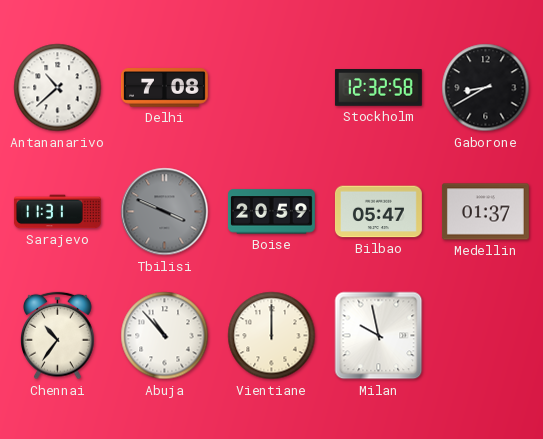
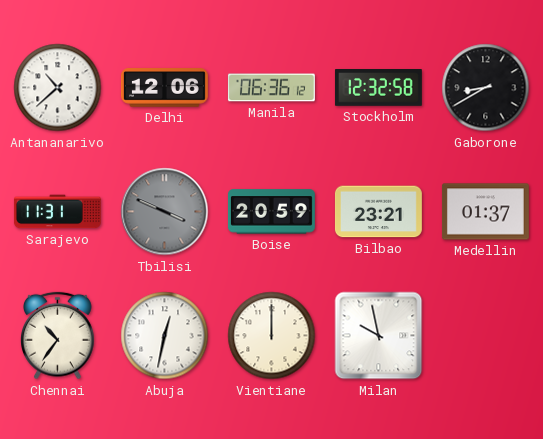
Delhi: 7:08 -> 12:06 (165, 88)
Manila: none -> 06:36 (271, 88)
Bilbao: 05:47 -> 23:21 (378, 212)
Abuja: 10:53 -> 12:32 (165, 336)
